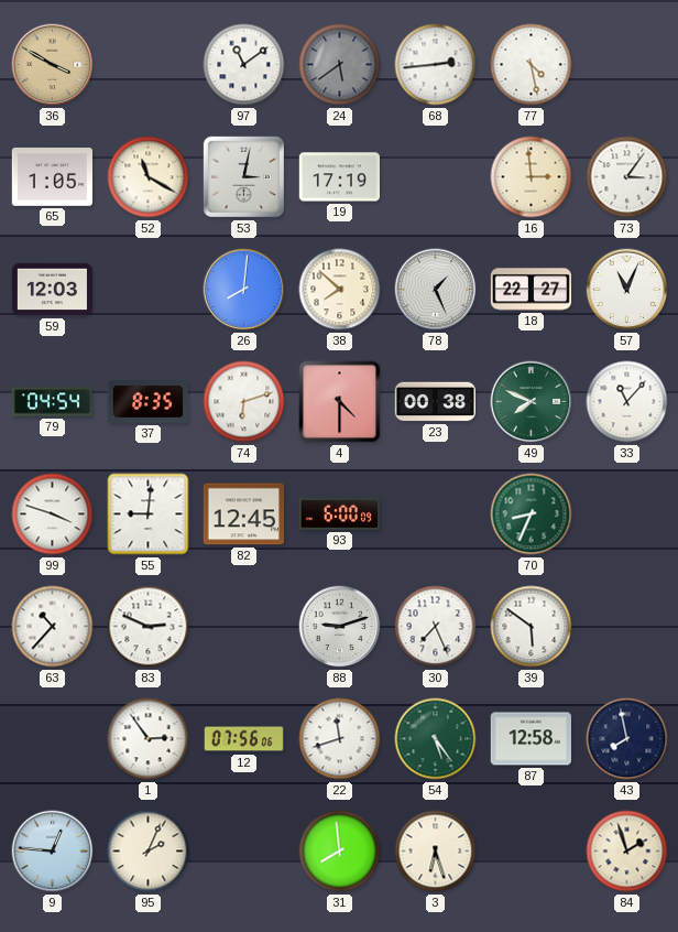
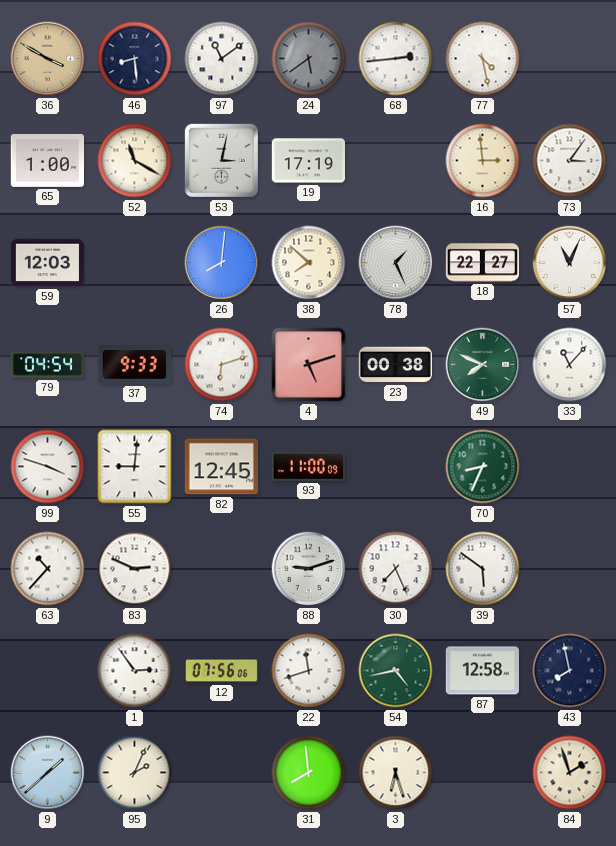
46: none -> 8:29 (135, 59)
65: 1:05 -> 1:00 (47, 160)
37: 8:35 -> 9:33 (134, 365)
4: 4:30 -> 5:12 (309, 365)
93: 6:00 -> 11:00 (308, 466)
54: 5:24 -> 4:43 (396, 671)
9: 12:46 -> 1:38 (48, 773)
